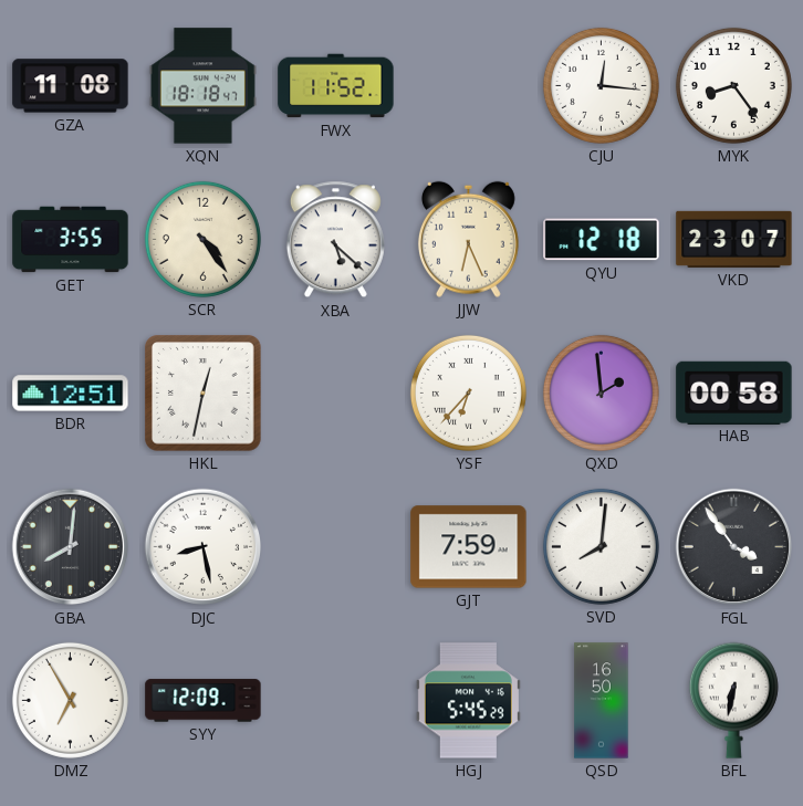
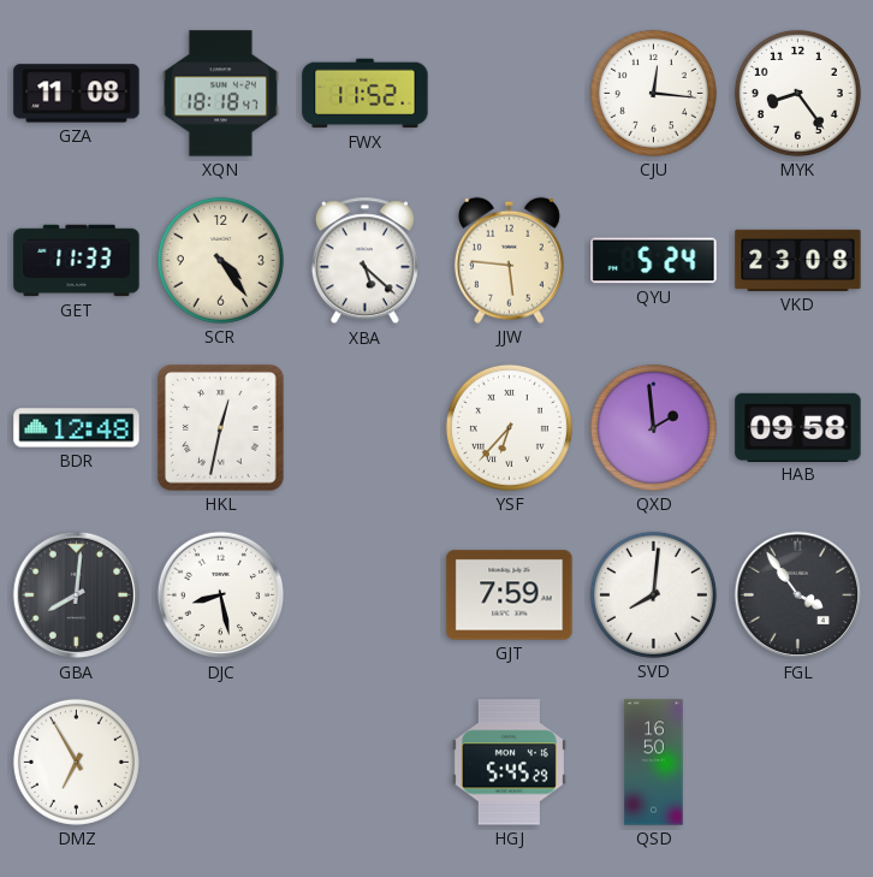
GET: 3:55 -> 11:33 (77, 261)
JJW: 6:26 -> 5:46 (509, 260)
QYU: 12:18 -> 5:24 (654, 261)
VKD: 23:07 -> 23:08 (798, 260)
BDR: 12:51 -> 12:48 (77, 428)
HAB: 00:58 -> 09:58 (798, 427)
SYY: 12:09 -> none (204, 701)
BFL: 6:32 -> none (733, 700)
